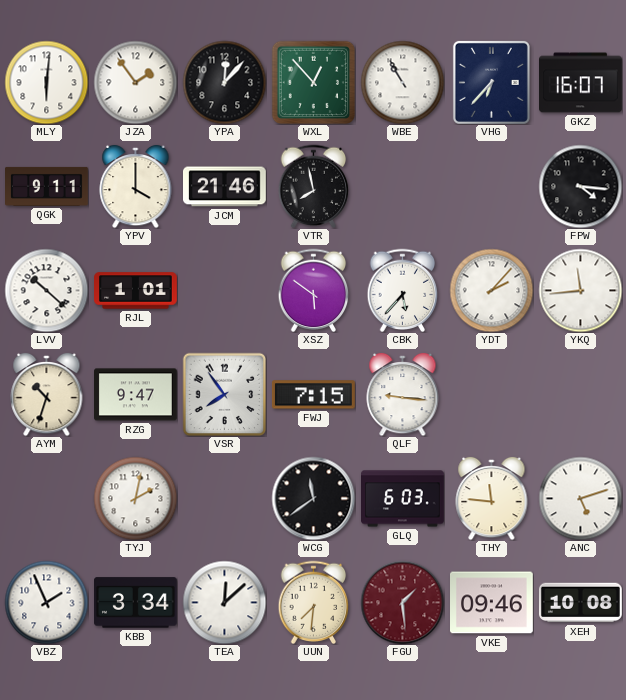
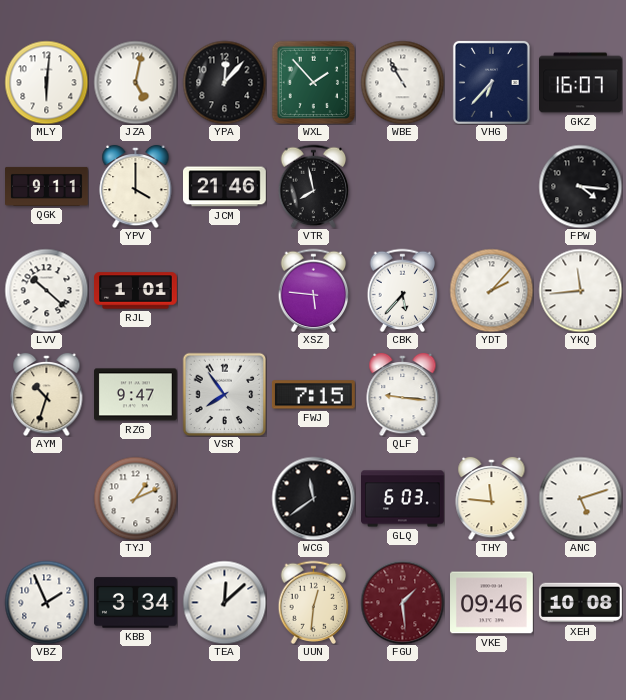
JZA: 1:54 -> 5:02 (135, 82)
WXL: 12:53 -> 1:53 (313, 82)
XSZ: 5:51 -> 5:46 (314, 290)
TYJ: 2:02 -> 1:11 (135, 498)
UUN: 7:31 -> 12:31 (314, 602)
